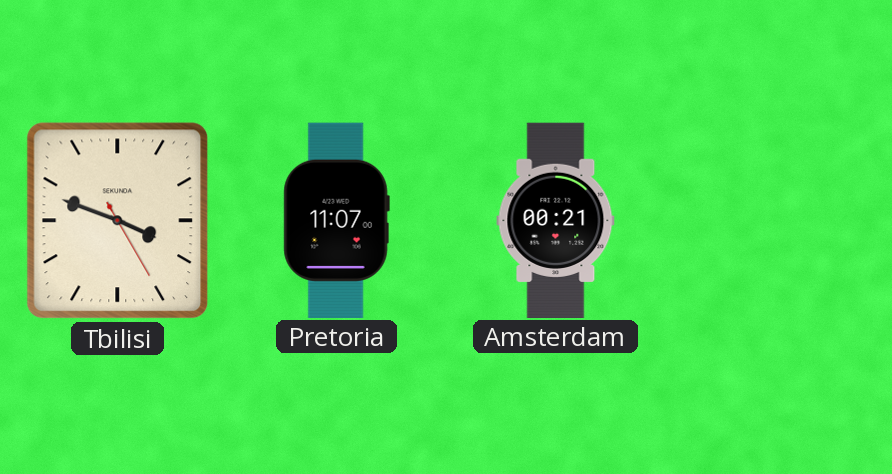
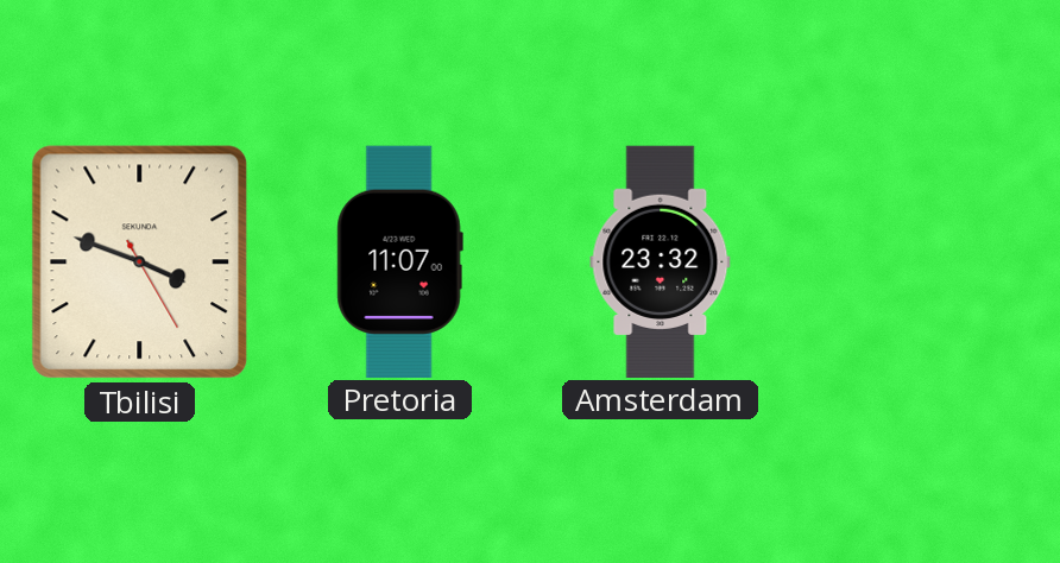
Amsterdam: 00:21 -> 23:32 (661, 261)
